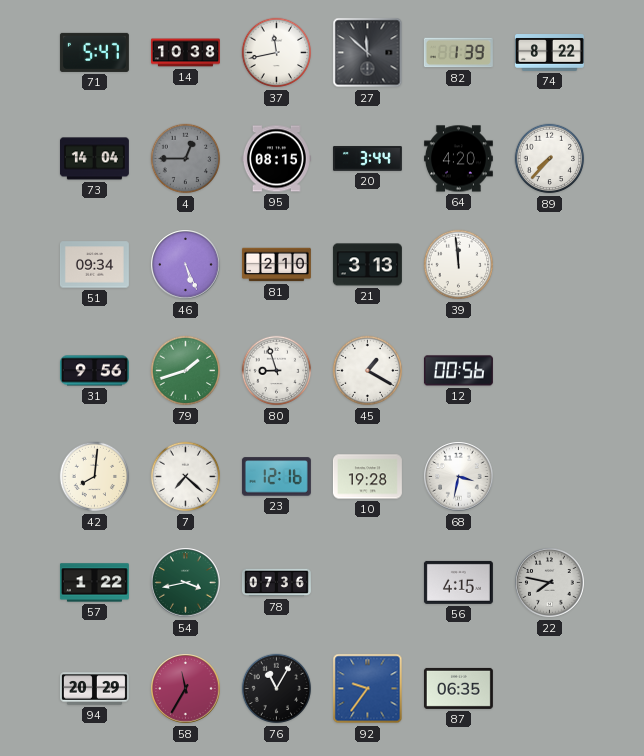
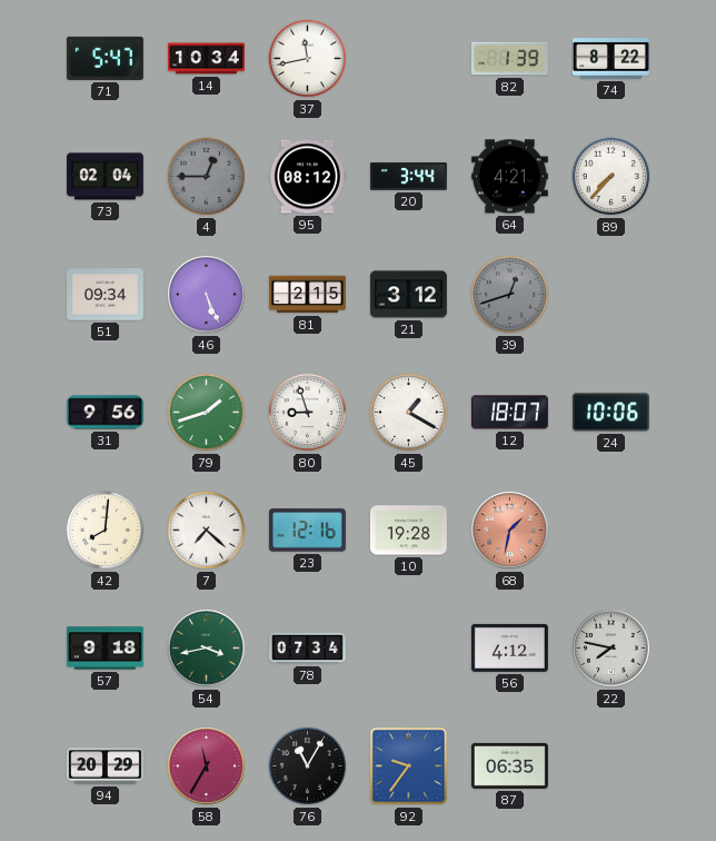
14: 10:38 -> 10:34 (206, 59)
27: 11:52 -> none (368, 53)
73: 14:04 -> 02:04 (105, 177)
95: 08:15 -> 08:12 (307, 177)
64: 4:20 -> 4:21 (509, 177)
81: 2:10 -> 2:15 (307, 295)
21: 3:13 -> 3:12 (408, 295)
39: 11:59 -> 12:42 (510, 295)
39 dial: white -> grey (510, 295)
12: 00:56 -> 18:07 (509, 413)
24: none -> 10:06 (610, 413)
68: 3:32 -> 1:32 (510, 531)
68 dial: white -> salmon (510, 531)
57: 1:22 -> 9:18 (105, 649)
78: 07:36 -> 07:34 (307, 649)
56: 4:15 -> 4:12 (509, 647)
